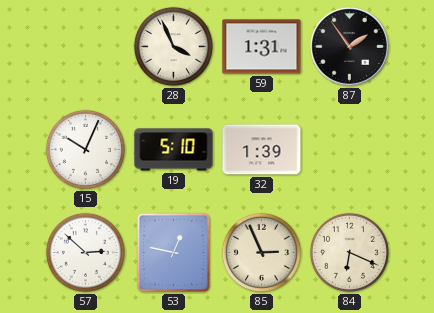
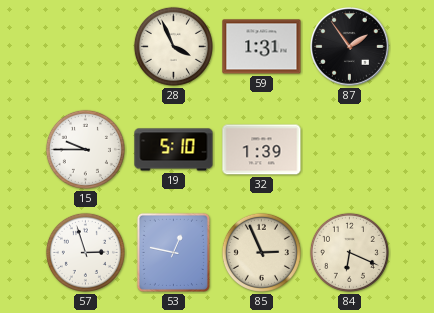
15: 10:04 -> 9:45 (85, 149)
57: 2:52 -> 2:57 (85, 252)
